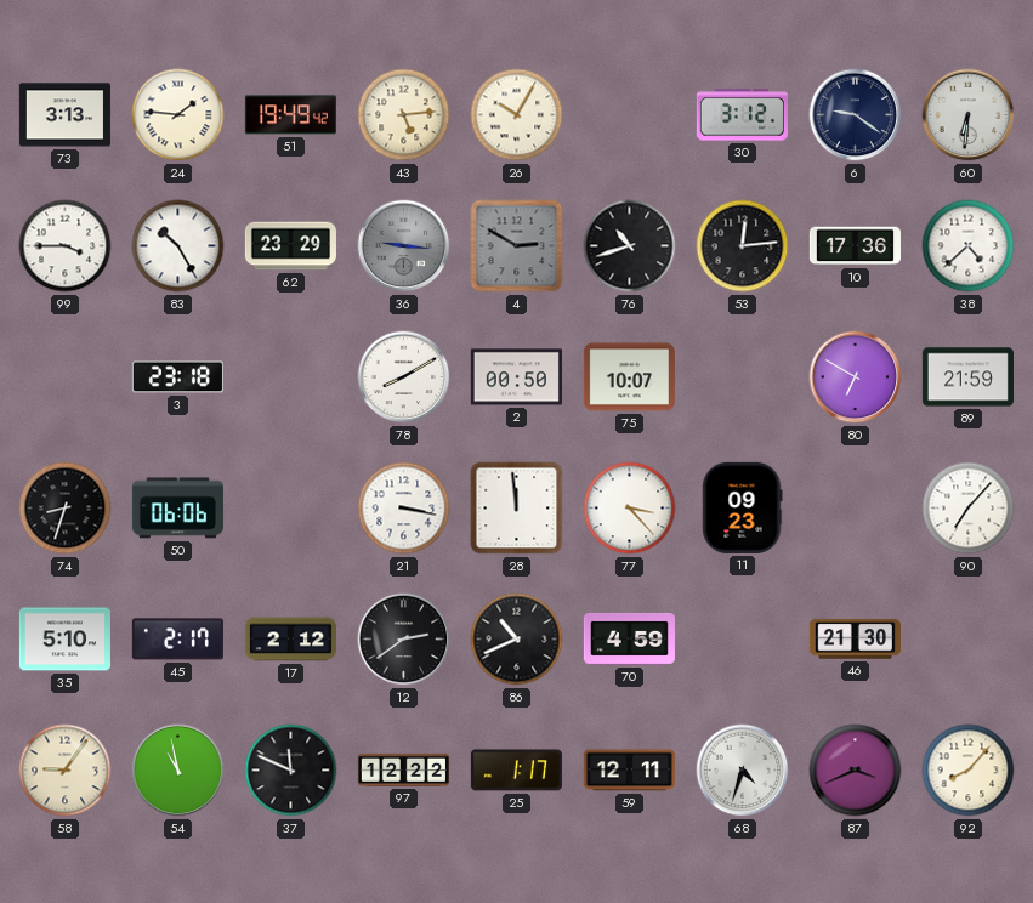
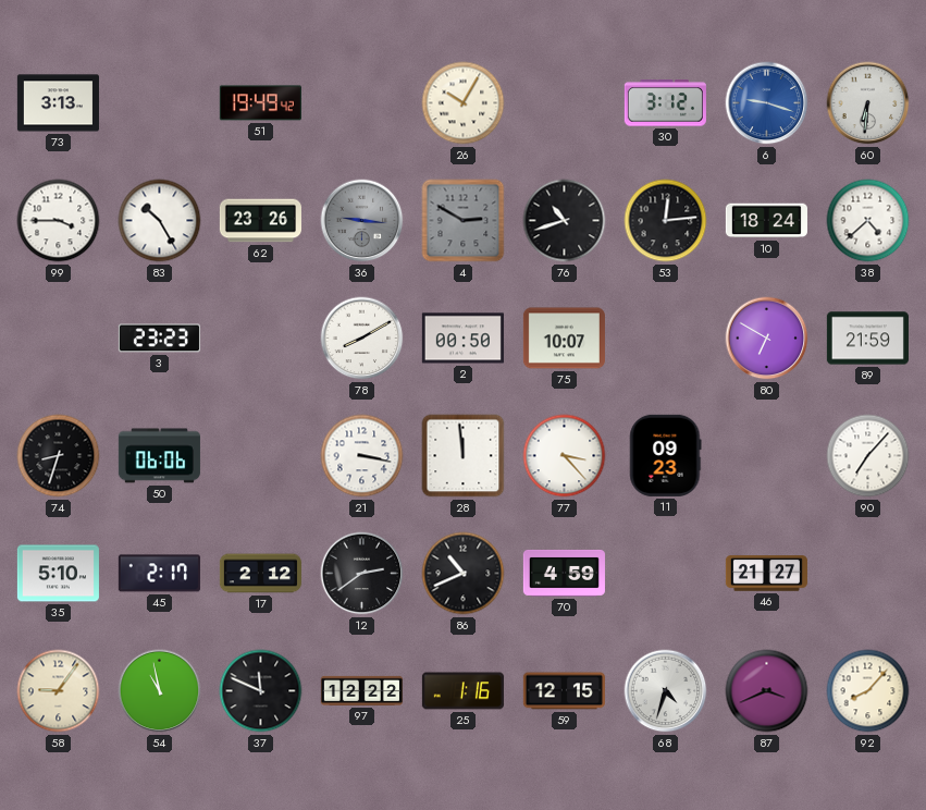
24: 1:46 -> none (178, 115)
43: 5:14 -> none (404, 115)
6: 9:21 -> 9:18 (767, 103)
6 dial: navy -> blue (767, 103)
62: 23:29 -> 23:26 (260, 221)
10: 17:36 -> 18:24 (766, 221)
3: 23:18 -> 23:23 (159, 339)
46: 21:30 -> 21:27 (766, 574)
25: 1:17 -> 1:16 (462, 691)
59: 12:11 -> 12:15 (564, 691)
